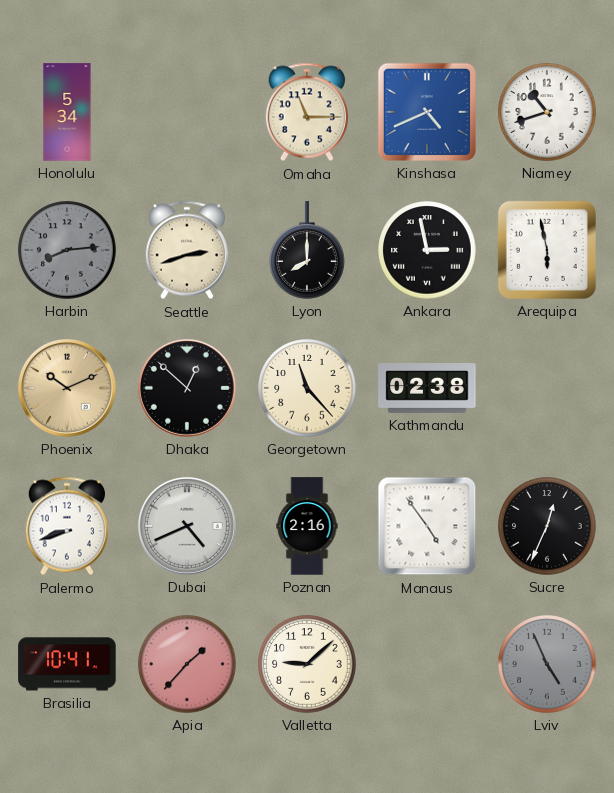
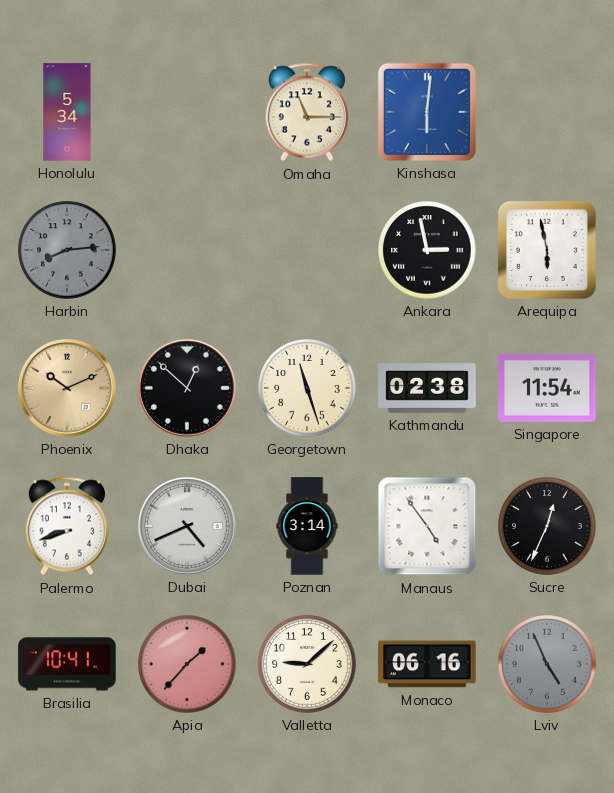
Kinshasa: 4:41 -> 6:01 (427, 112)
Niamey: 10:42 -> none (547, 112)
Seattle: 2:42 -> none (187, 250)
Lyon: 8:00 -> none (307, 250)
Georgetown: 11:23 -> 11:27 (307, 388)
Singapore: none -> 11:54 (547, 388)
Poznan: 2:16 -> 3:14 (307, 526)
Monaco: none -> 06:16 (427, 664)
